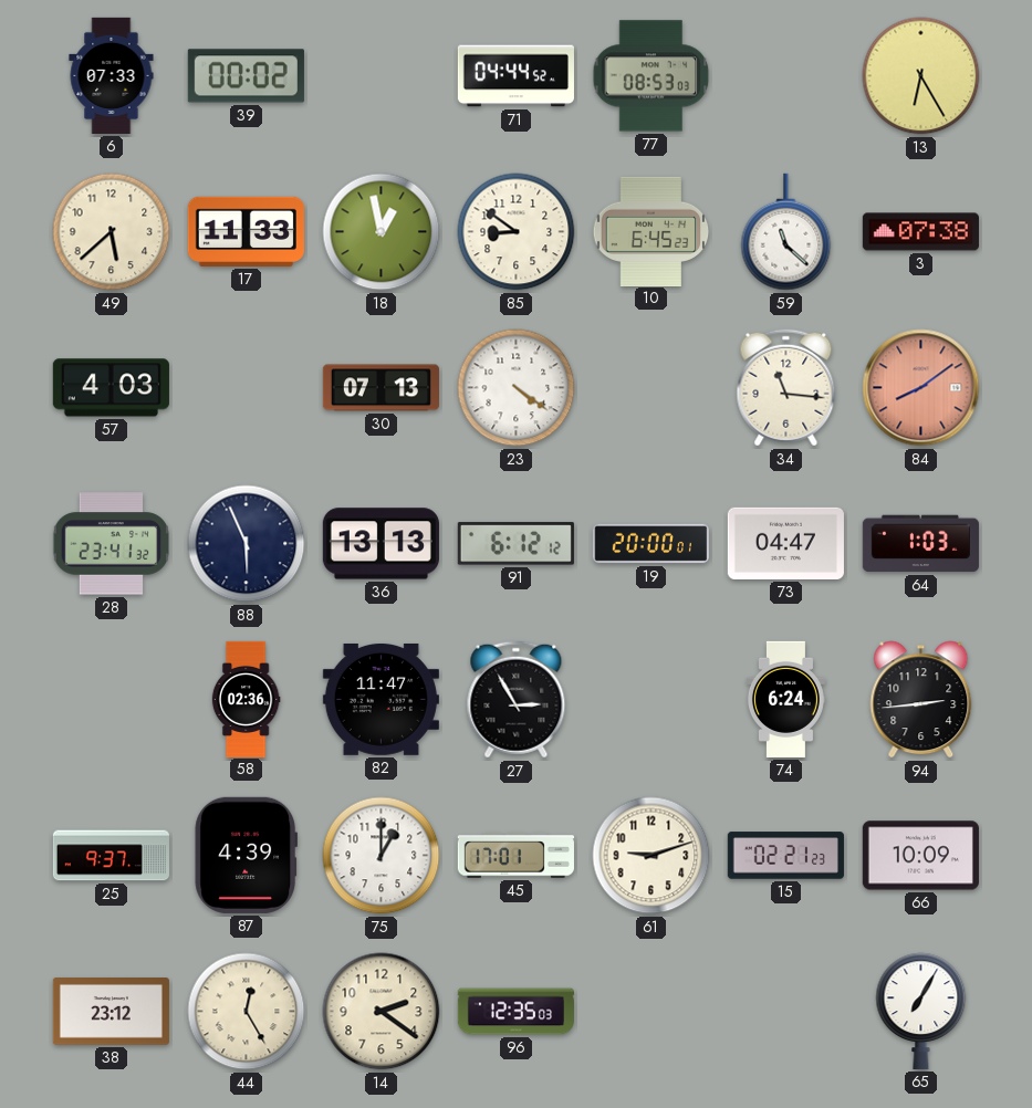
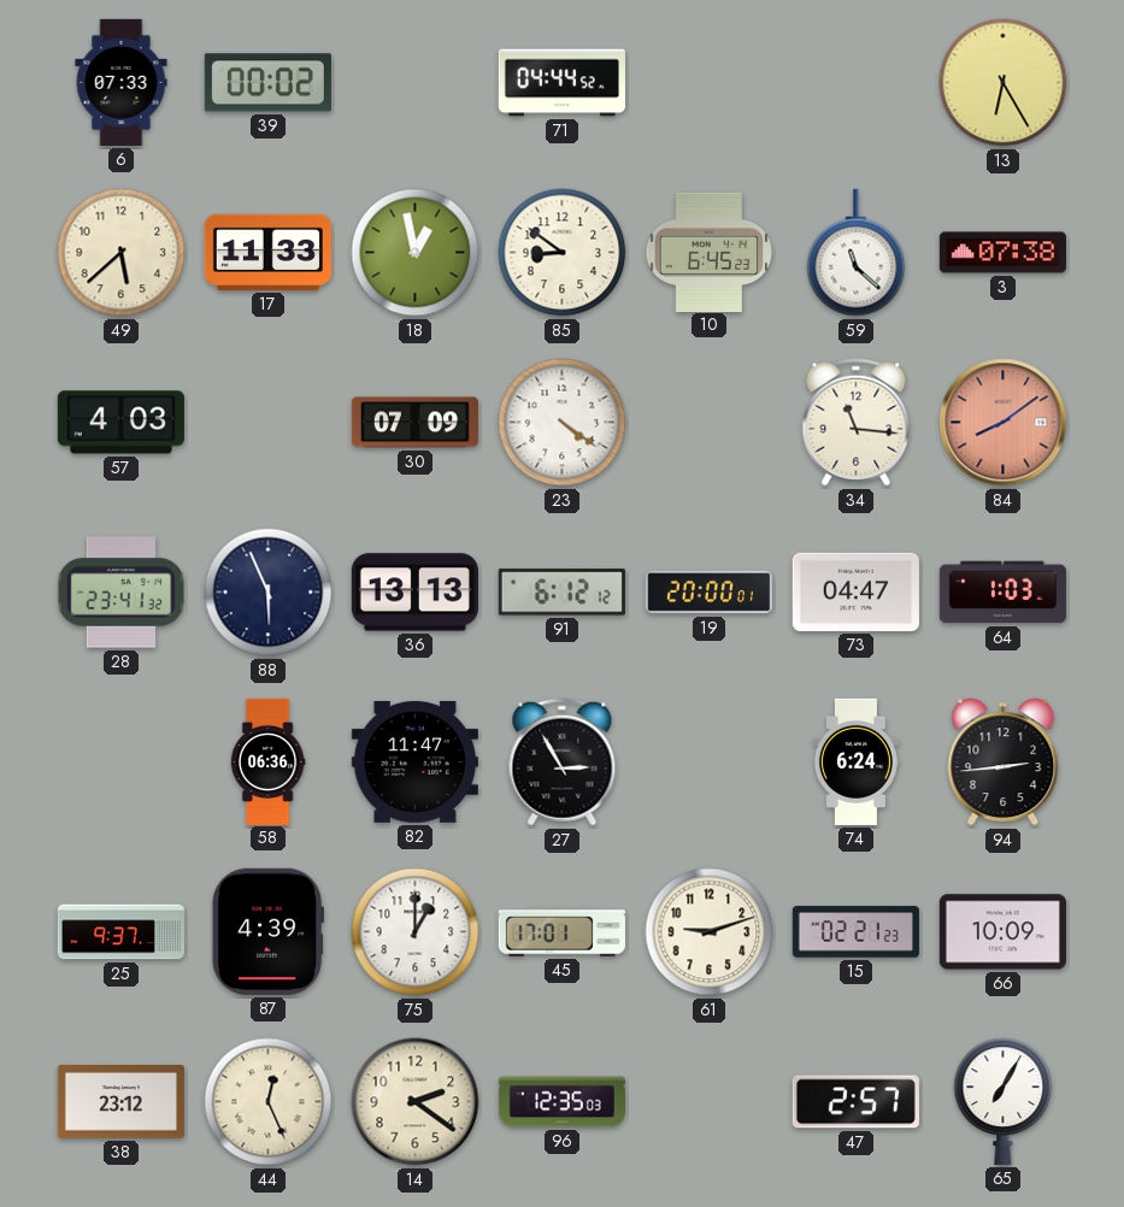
77: 08:53 -> none (651, 76)
30: 07:13 -> 07:09 (414, 423)
58: 02:36 -> 06:36 (267, 761)
44: 12:25 -> 12:26 (269, 1102)
47: none -> 2:57 (855, 1102)
